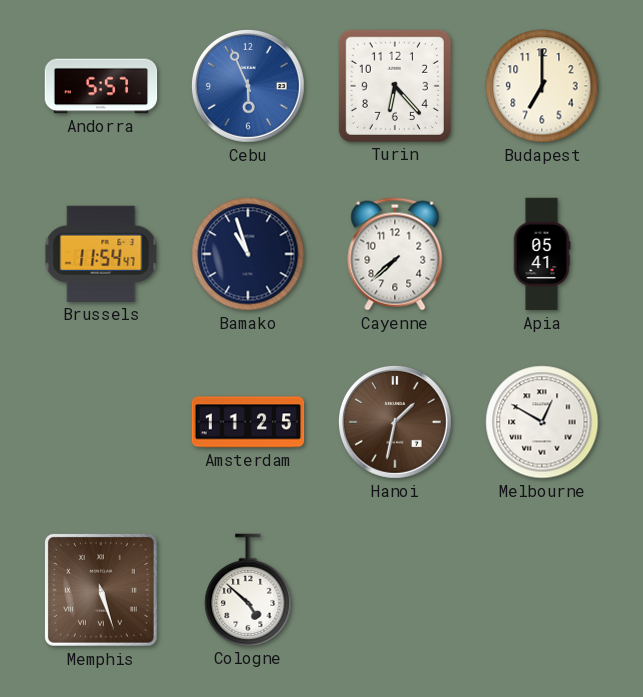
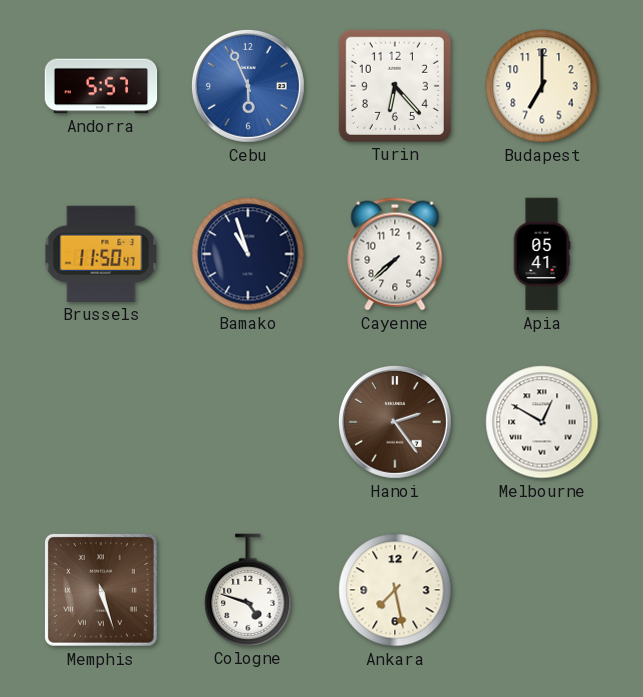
Brussels: 11:54 -> 11:50 (101, 254)
Amsterdam: 11:25 -> none (248, 422)
Hanoi: 1:32 -> 2:24 (395, 422)
Cologne: 4:52 -> 4:48 (248, 590)
Ankara: none -> 7:28 (395, 590)
